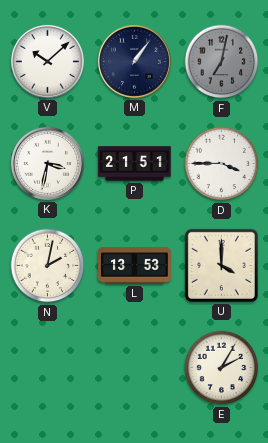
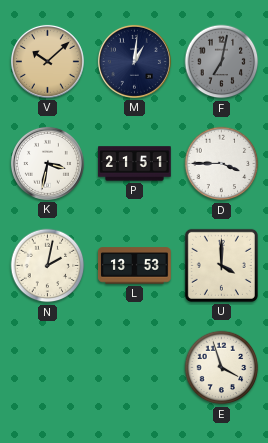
V dial: white -> champagne (47, 61)
M: 1:06 -> 1:01 (134, 61)
E: 2:05 -> 3:57 (222, 368)
